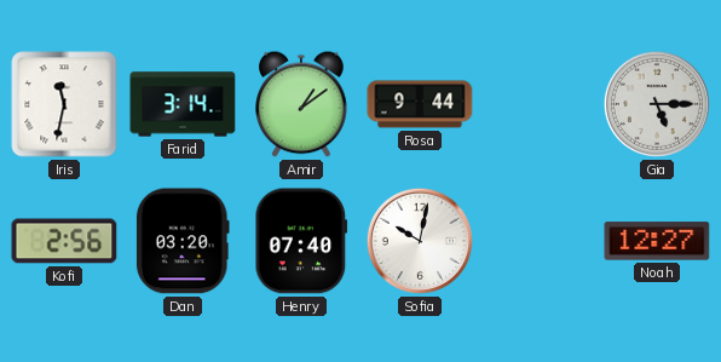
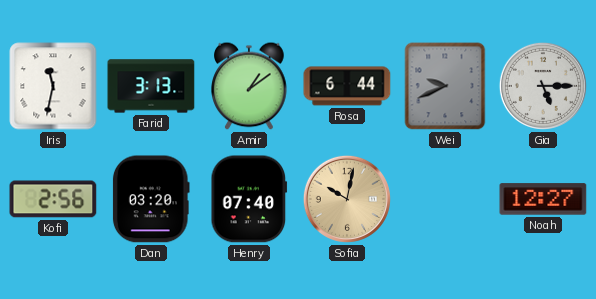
Farid: 3:14 -> 3:13 (151, 86)
Rosa: 9:44 -> 6:44 (347, 86)
Wei: none -> 9:41 (445, 86)
Sofia dial: white -> champagne (347, 199)
